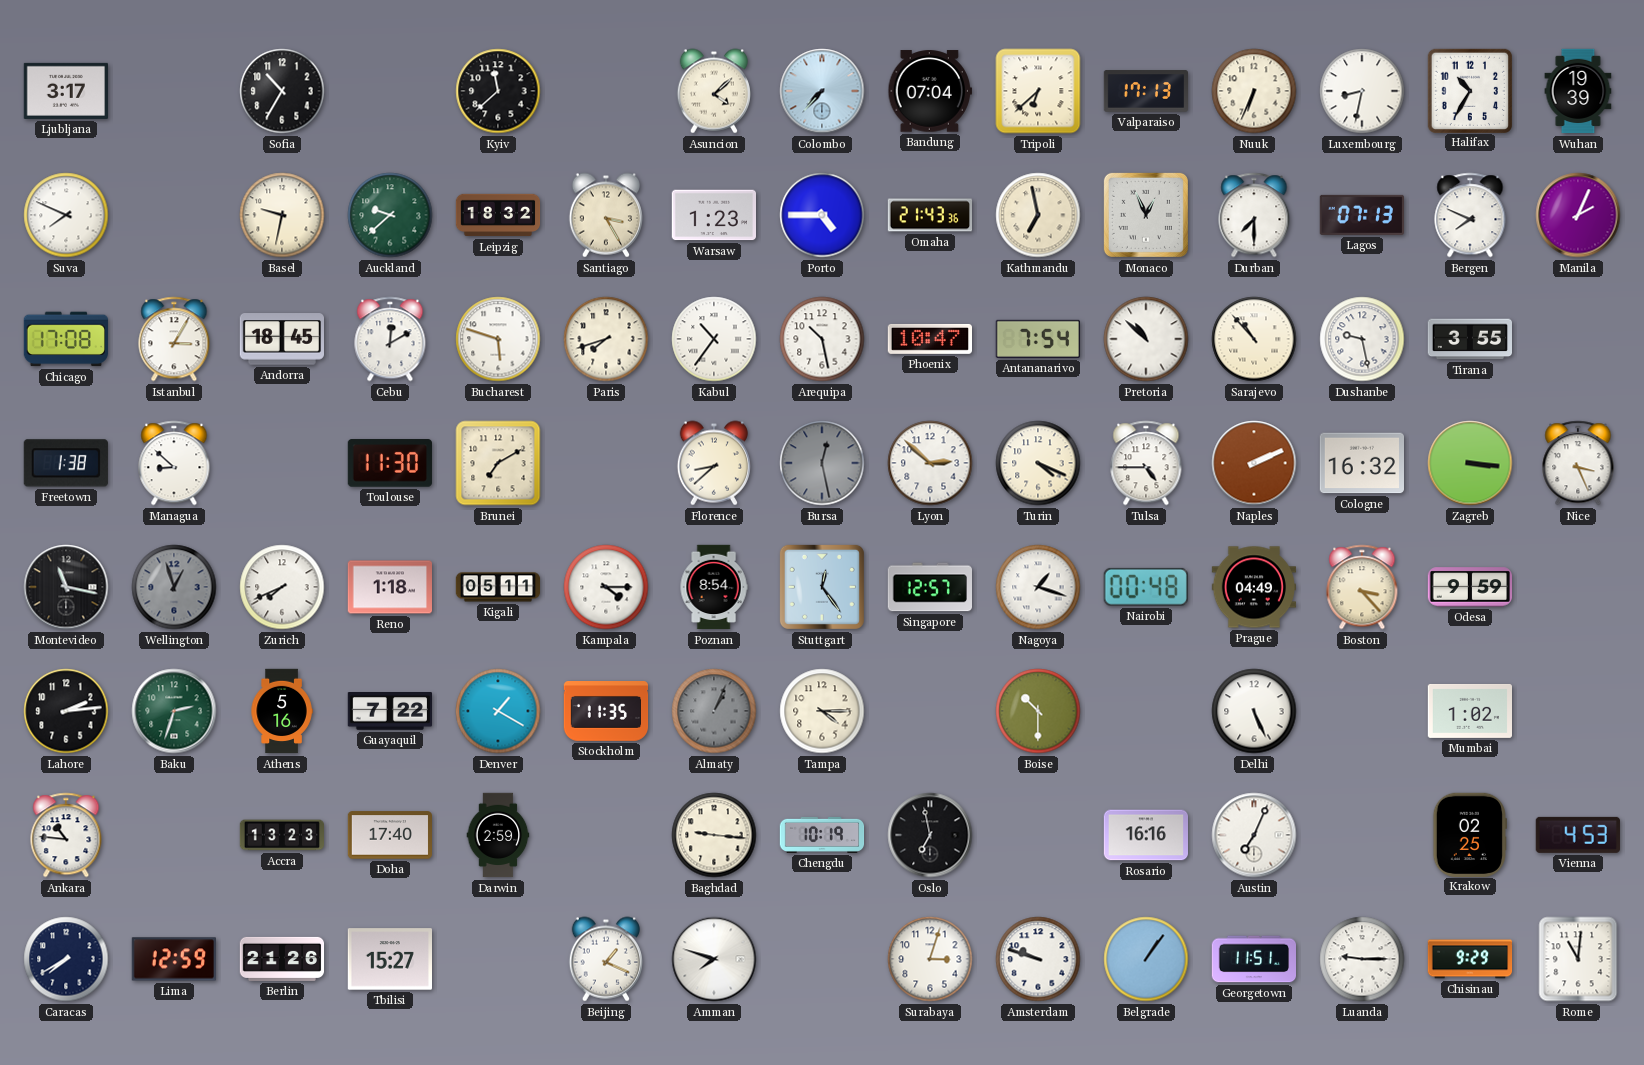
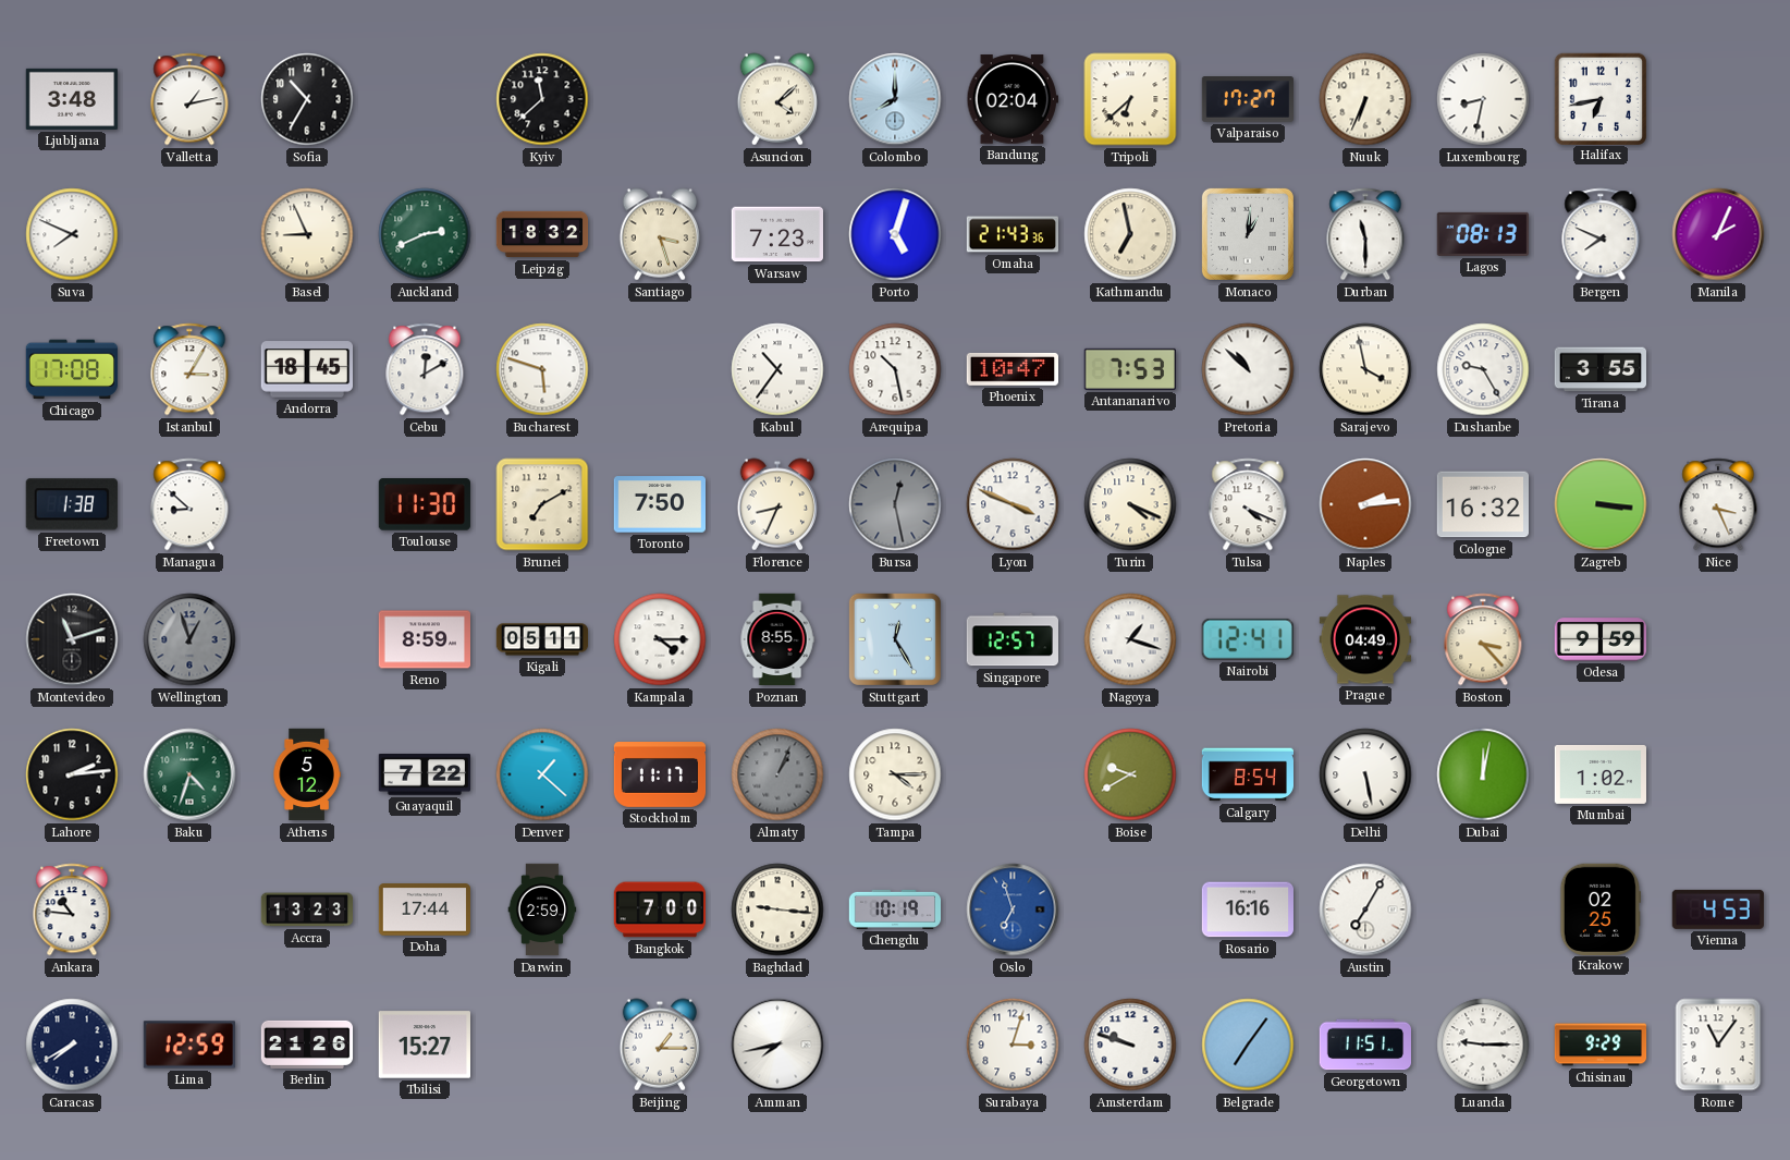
Ljubljana: 3:17 -> 3:48 (71, 99)
Valletta: none -> 1:13 (189, 99)
Colombo: 7:37 -> 8:00 (895, 99)
Bandung: 07:04 -> 02:04 (1012, 99)
Valparaiso: 17:13 -> 17:27 (1247, 99)
Halifax: 10:35 -> 6:43 (1599, 98)
Wuhan: 19:39 -> none (1578, 91)
Basel: 9:32 -> 8:56 (307, 234)
Auckland: 9:38 -> 2:41 (425, 234)
Santiago: 3:25 -> 3:27 (660, 234)
Warsaw: 1:23 -> 7:23 (776, 234)
Porto: 4:45 -> 5:03 (895, 234)
Monaco: 12:56 -> 1:01 (1248, 234)
Durban: 7:30 -> 11:30 (1365, 234)
Lagos: 07:13 -> 08:13 (1482, 234)
Paris: 7:42 -> none (606, 339)
Antananarivo: 7:54 -> 7:53 (1129, 369)
Sarajevo: 10:53 -> 3:58 (1365, 369)
Dushanbe: 9:28 -> 9:25 (1483, 369)
Toronto: none -> 7:50 (659, 504)
Florence: 8:38 -> 8:34 (777, 504)
Lyon: 2:52 -> 3:49 (1013, 504)
Tulsa: 4:45 -> 4:19 (1248, 504)
Naples: 2:11 -> 2:14 (1365, 504)
Montevideo: 11:17 -> 11:12 (72, 639)
Zurich: 7:41 -> none (282, 587)
Reno: 1:18 -> 8:59 (424, 639)
Poznan: 8:54 -> 8:55 (777, 639)
Stuttgart: 12:24 -> 12:25 (895, 639)
Nairobi: 00:48 -> 12:41 (1248, 639)
Baku: 2:33 -> 4:33 (189, 774)
Athens: 5:16 -> 5:12 (307, 774)
Denver: 1:20 -> 1:22 (542, 774)
Stockholm: 11:35 -> 11:17 (660, 776)
Boise: 10:30 -> 9:40 (1130, 774)
Calgary: none -> 8:54 (1247, 774)
Delhi: 5:26 -> 5:28 (1365, 774)
Dubai: none -> 12:02 (1483, 774)
Doha: 17:40 -> 17:44 (424, 909)
Bangkok: none -> 7:00 (659, 909)
Oslo: 6:58 -> 6:57 (1013, 909)
Oslo dial: black -> blue (1013, 909)
Austin: 7:04 -> 7:05 (1365, 909)
Beijing: 1:19 -> 1:15 (660, 1045)
Amman: 7:48 -> 7:43 (777, 1045)
Belgrade: 1:06 -> 7:06 (1248, 1045)
Rome: 11:01 -> 11:06 (1718, 1045)
